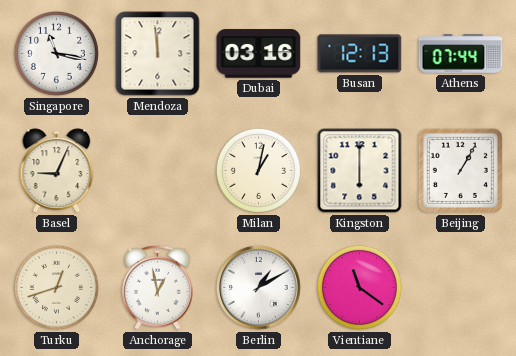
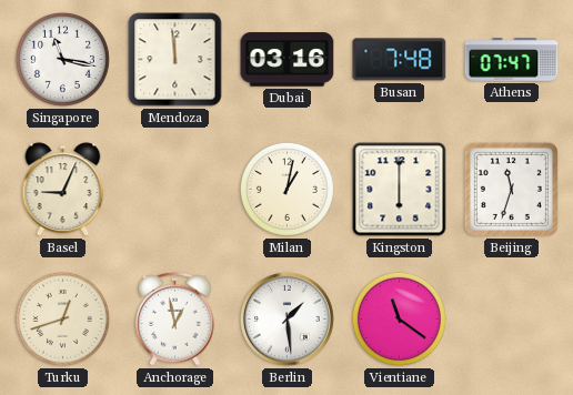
Busan: 12:13 -> 7:48 (400, 60)
Athens: 07:44 -> 07:47 (512, 60)
Beijing: 1:05 -> 11:33 (511, 189)
Berlin: 1:10 -> 1:29 (288, 320)
